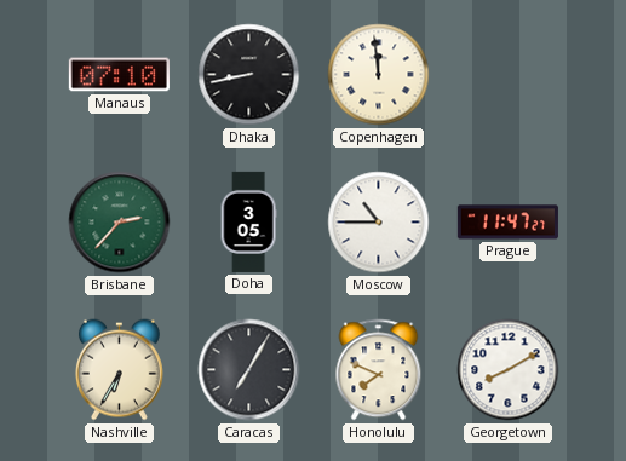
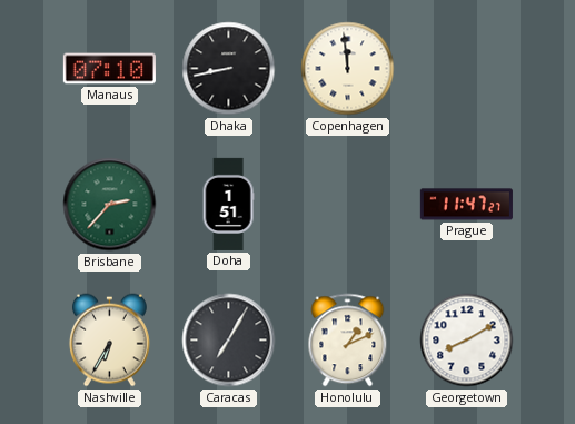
Doha: 3:05 -> 1:51 (228, 204)
Moscow: 10:45 -> none (379, 223)
Honolulu: 7:49 -> 1:11 (348, 341)
